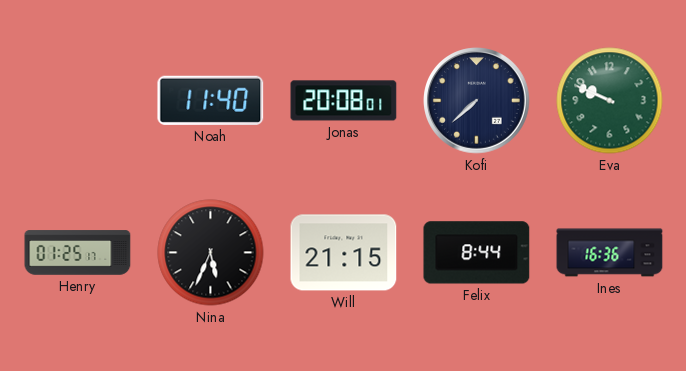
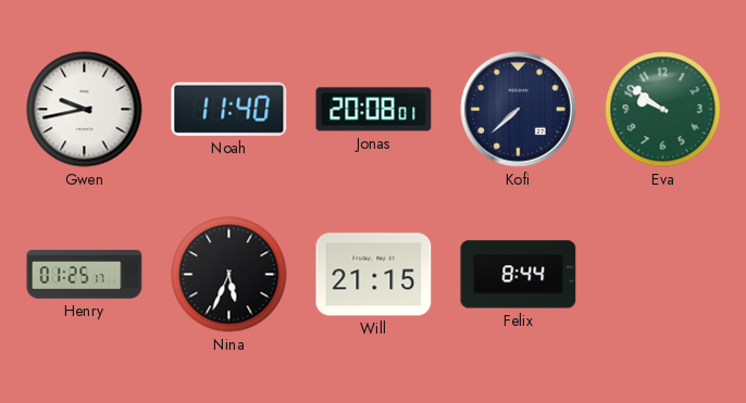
Gwen: none -> 9:43 (85, 110)
Eva: 9:49 -> 9:51 (663, 110)
Ines: 16:36 -> none (610, 253)
